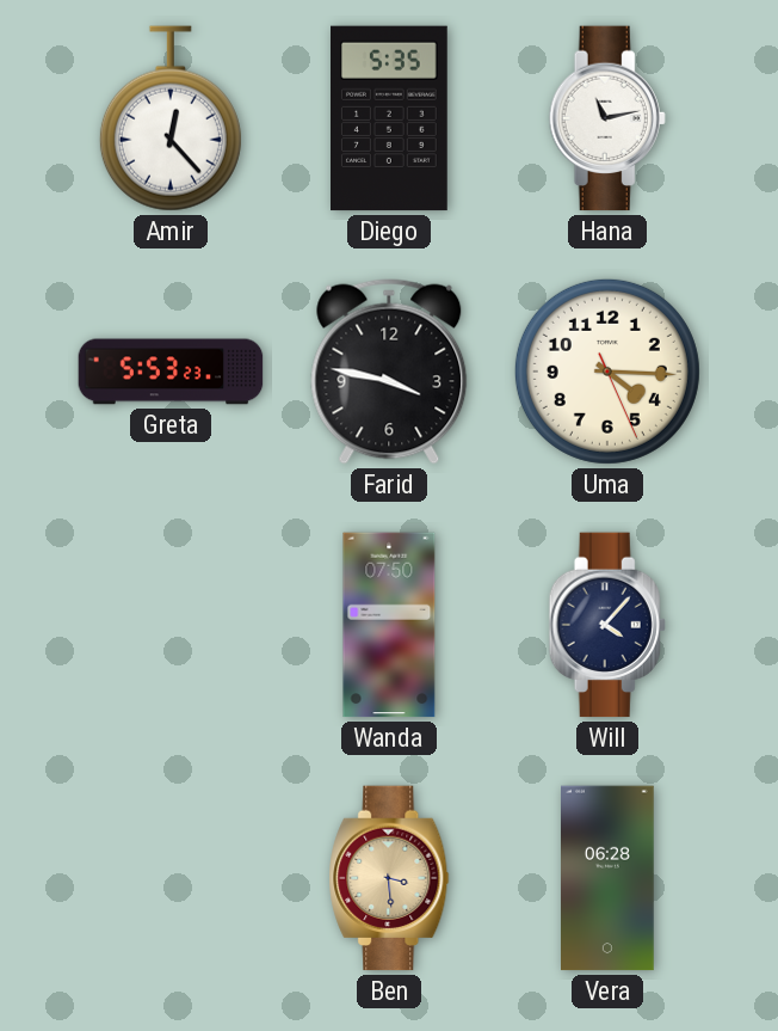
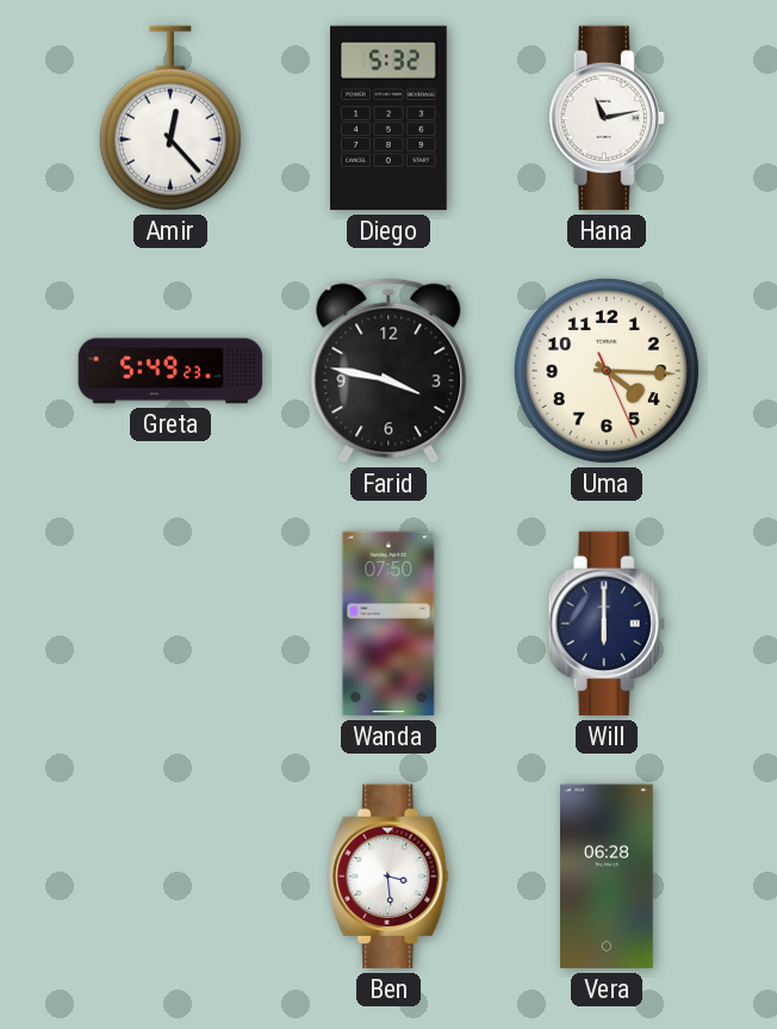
Diego: 5:35 -> 5:32 (390, 118)
Greta: 5:53 -> 5:49 (170, 371)
Will: 4:07 -> 6:00 (607, 624)
Ben dial: champagne -> white (388, 876)
